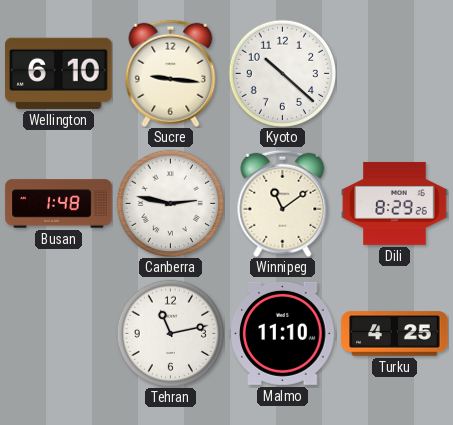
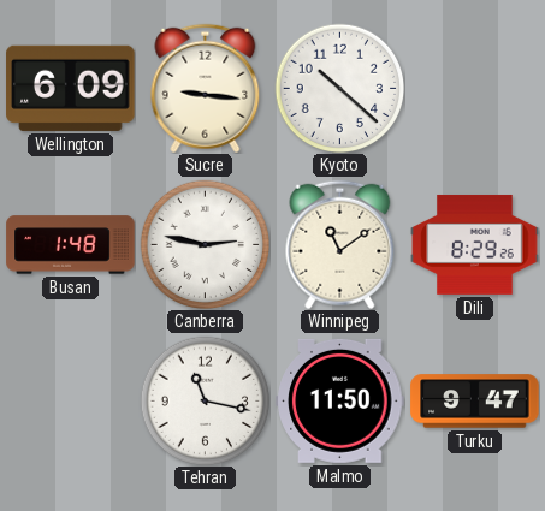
Wellington: 6:10 -> 6:09 (71, 88)
Tehran: 11:13 -> 11:17 (205, 400)
Malmo: 11:10 -> 11:50 (340, 400)
Turku: 4:25 -> 9:47 (475, 402)
